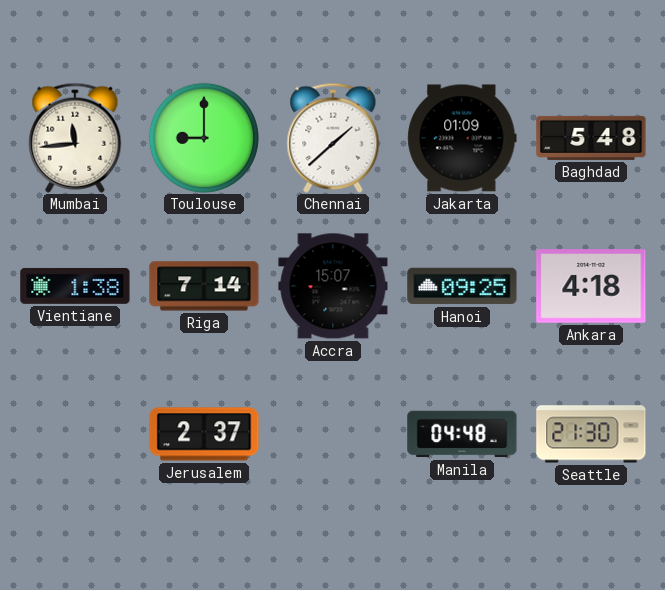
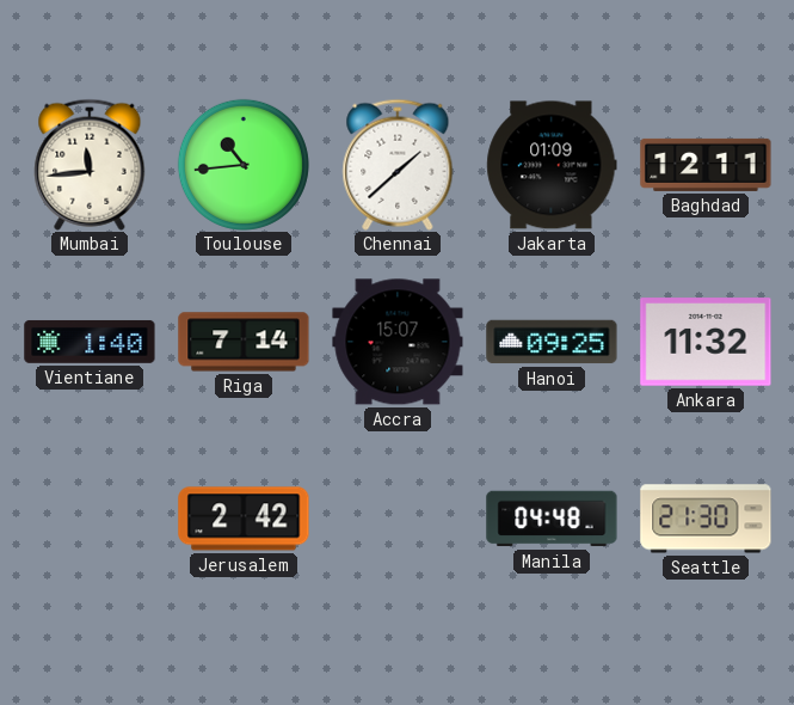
Toulouse: 9:00 -> 10:44 (244, 165)
Baghdad: 5:48 -> 12:11 (706, 165)
Vientiane: 1:38 -> 1:40 (90, 342)
Ankara: 4:18 -> 11:32 (706, 342)
Jerusalem: 2:37 -> 2:42 (244, 519)
